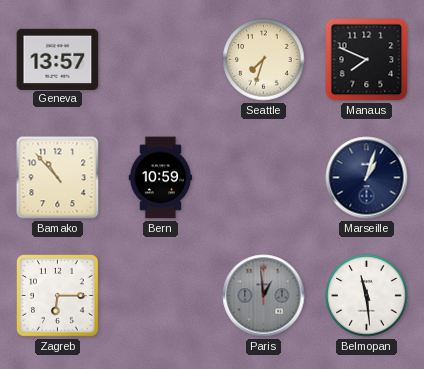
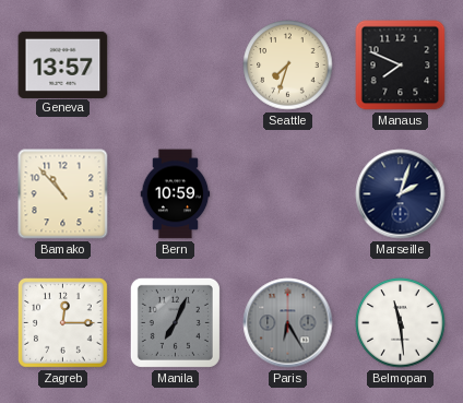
Marseille: 1:03 -> 2:03 (401, 194)
Zagreb: 6:15 -> 12:15 (63, 323)
Manila: none -> 7:04 (175, 322)
Paris: 12:59 -> 6:25 (288, 323)
